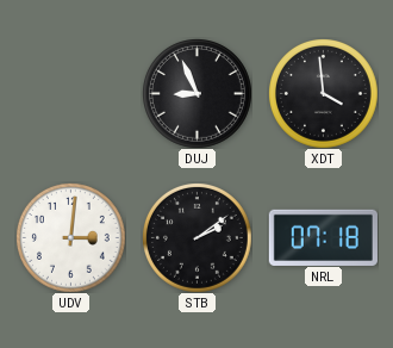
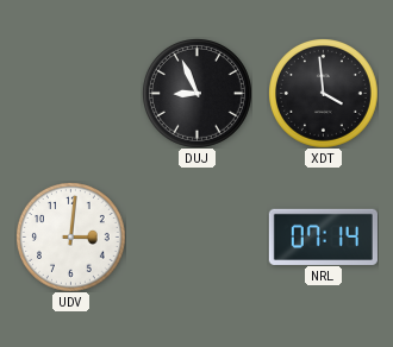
STB: 2:09 -> none (198, 238)
NRL: 07:18 -> 07:14 (323, 236)
